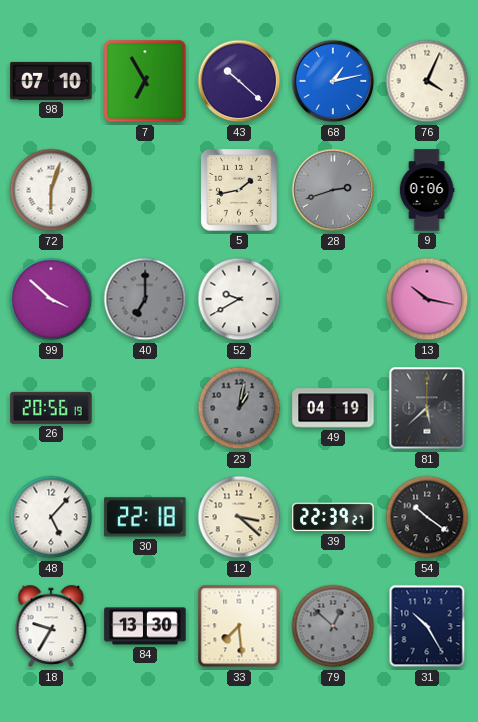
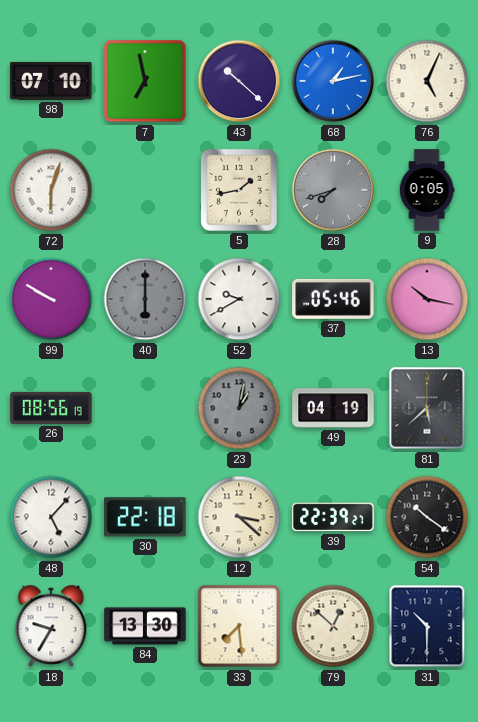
7: 6:55 -> 6:58 (145, 81)
76: 4:04 -> 5:04 (427, 81)
28: 2:42 -> 7:42 (333, 190)
9: 0:06 -> 0:05 (427, 190)
99: 3:52 -> 9:50 (51, 299)
40: 7:00 -> 6:00 (145, 299)
37: none -> 05:46 (333, 299)
26: 20:56 -> 08:56 (51, 408)
79 dial: grey -> cream (333, 626)
31: 10:25 -> 10:30 (427, 626)
